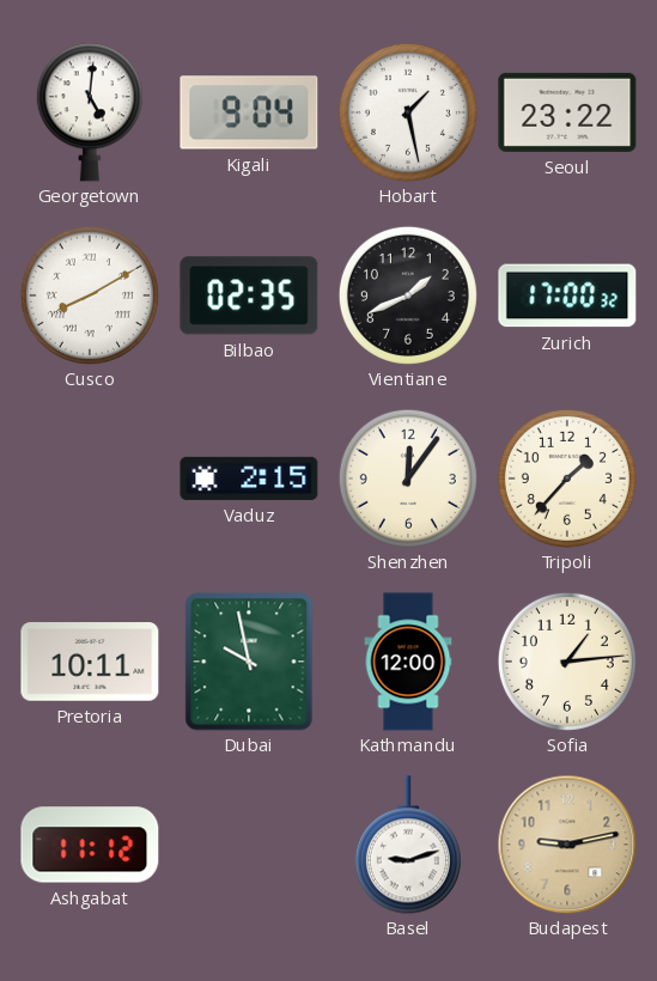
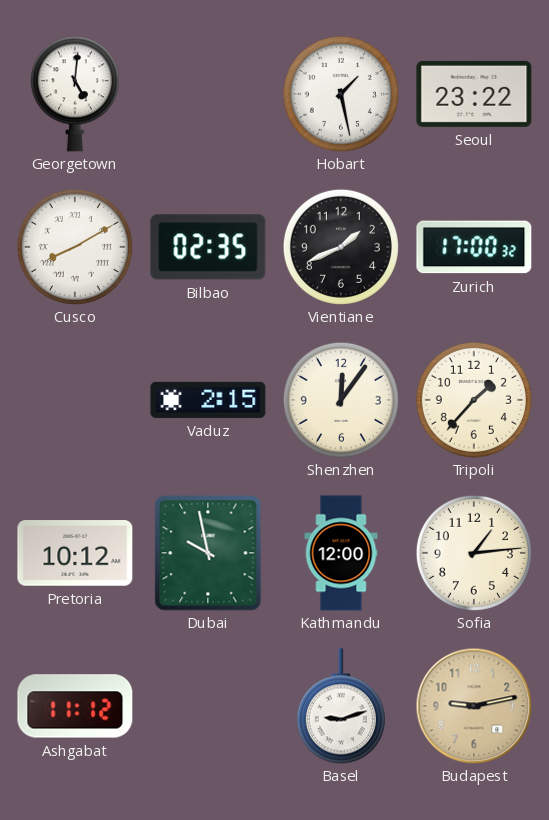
Kigali: 9:04 -> none (249, 112)
Pretoria: 10:11 -> 10:12 (75, 553)
